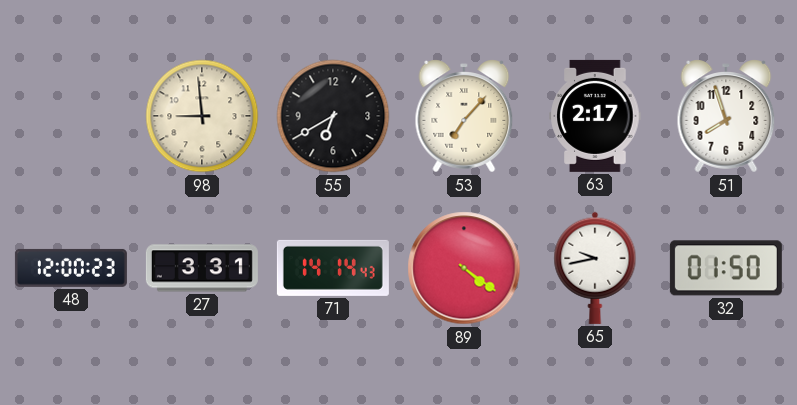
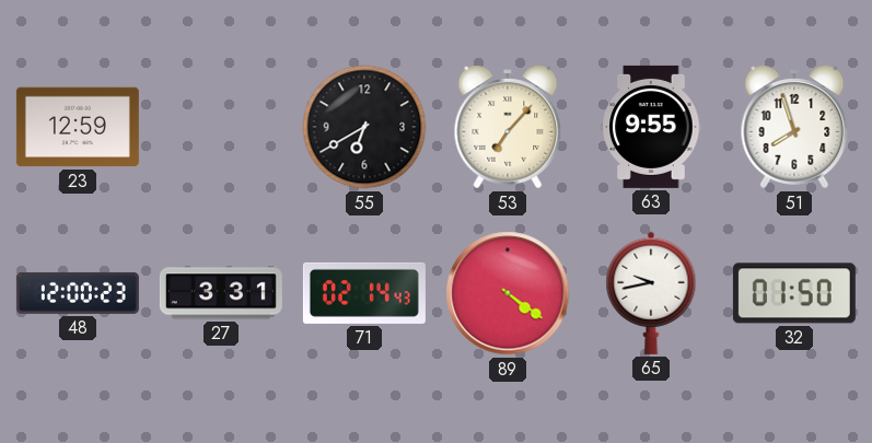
23: none -> 12:59 (78, 127)
98: 8:59 -> none (202, 116)
63: 2:17 -> 9:55 (651, 127)
71: 14:14 -> 02:14 (364, 293)
